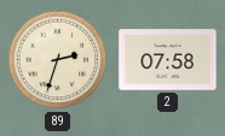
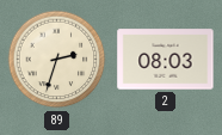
2: 07:58 -> 08:03 (166, 60)
